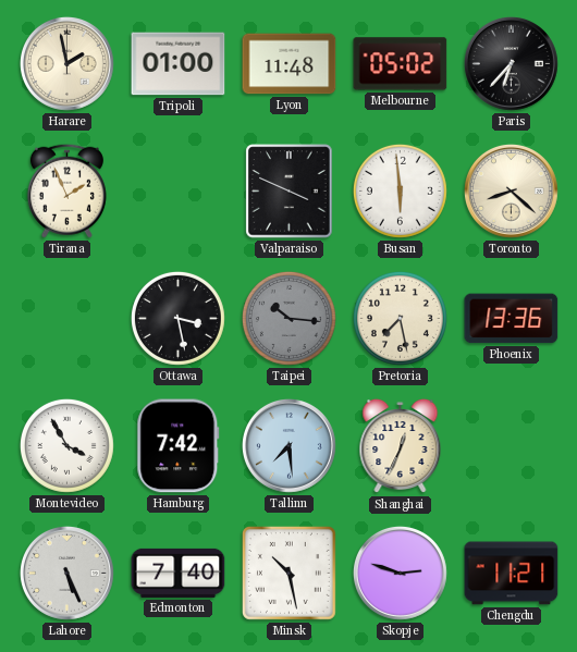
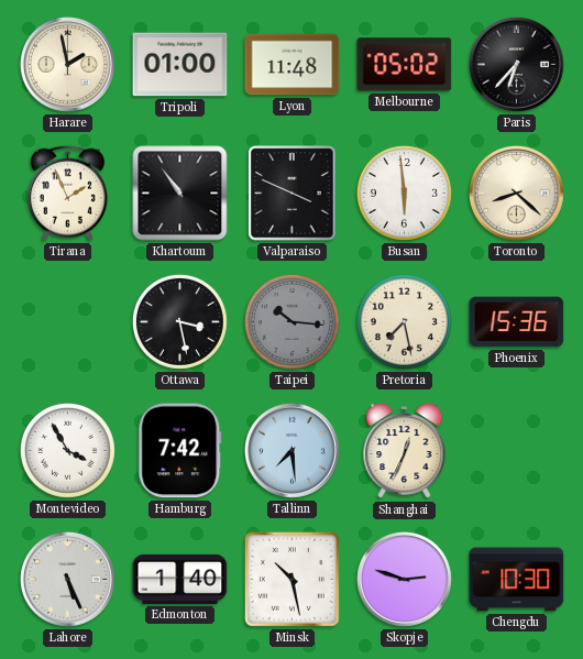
Khartoum: none -> 10:54 (180, 194)
Phoenix: 13:36 -> 15:36 (517, 322)
Edmonton: 7:40 -> 1:40 (180, 579)
Chengdu: 11:21 -> 10:30 (517, 580)
